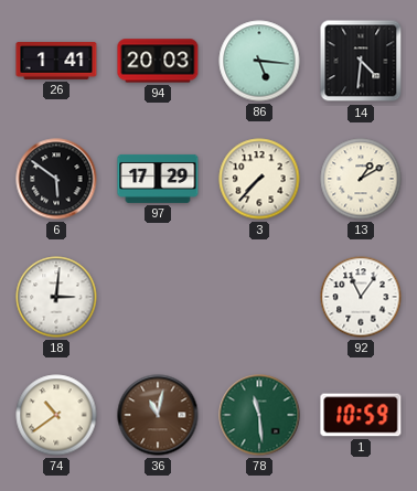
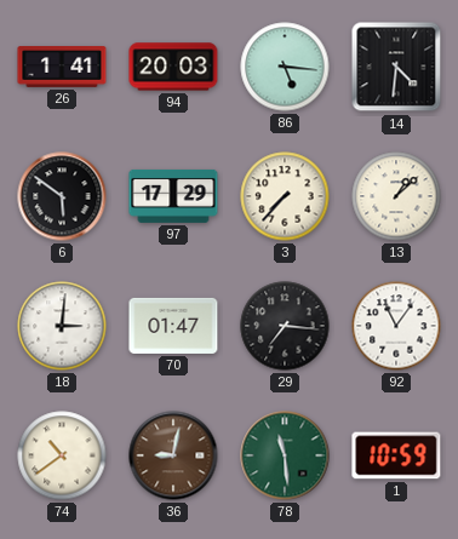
13: 1:10 -> 1:08 (396, 196)
70: none -> 01:47 (173, 326)
29: none -> 7:16 (285, 326)
36: 11:02 -> 9:02 (173, 455)
